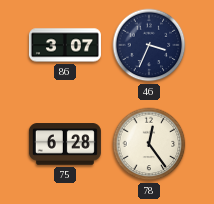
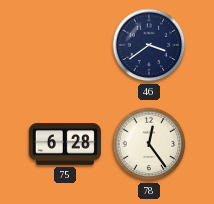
86: 3:07 -> none (65, 45)
46: 3:34 -> 3:39 (149, 45)
